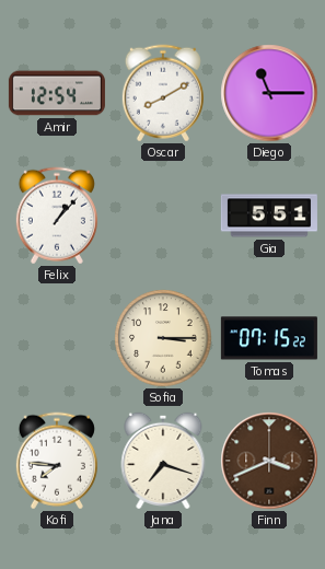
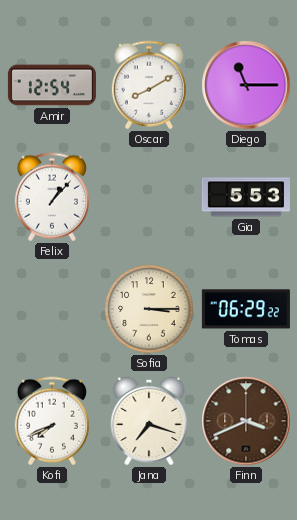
Gia: 5:51 -> 5:53 (246, 197)
Tomas: 07:15 -> 06:29 (246, 309)
Kofi: 7:46 -> 7:41 (52, 421)
